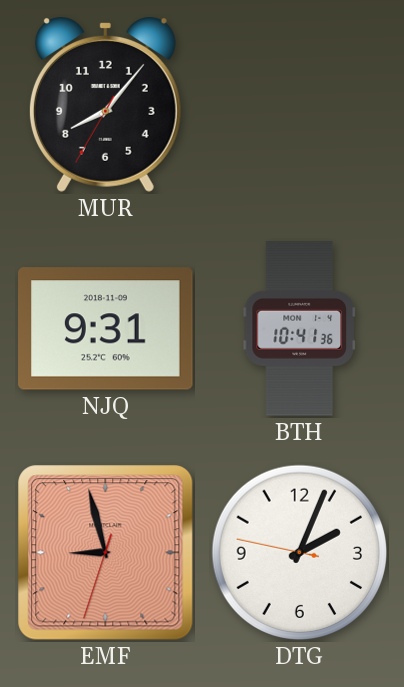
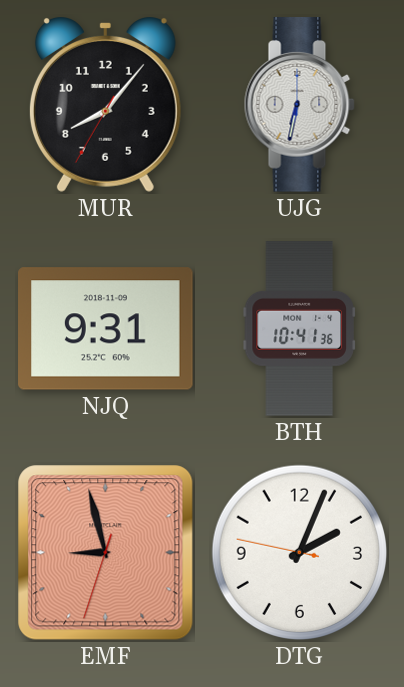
UJG: none -> 6:32 (299, 105)
